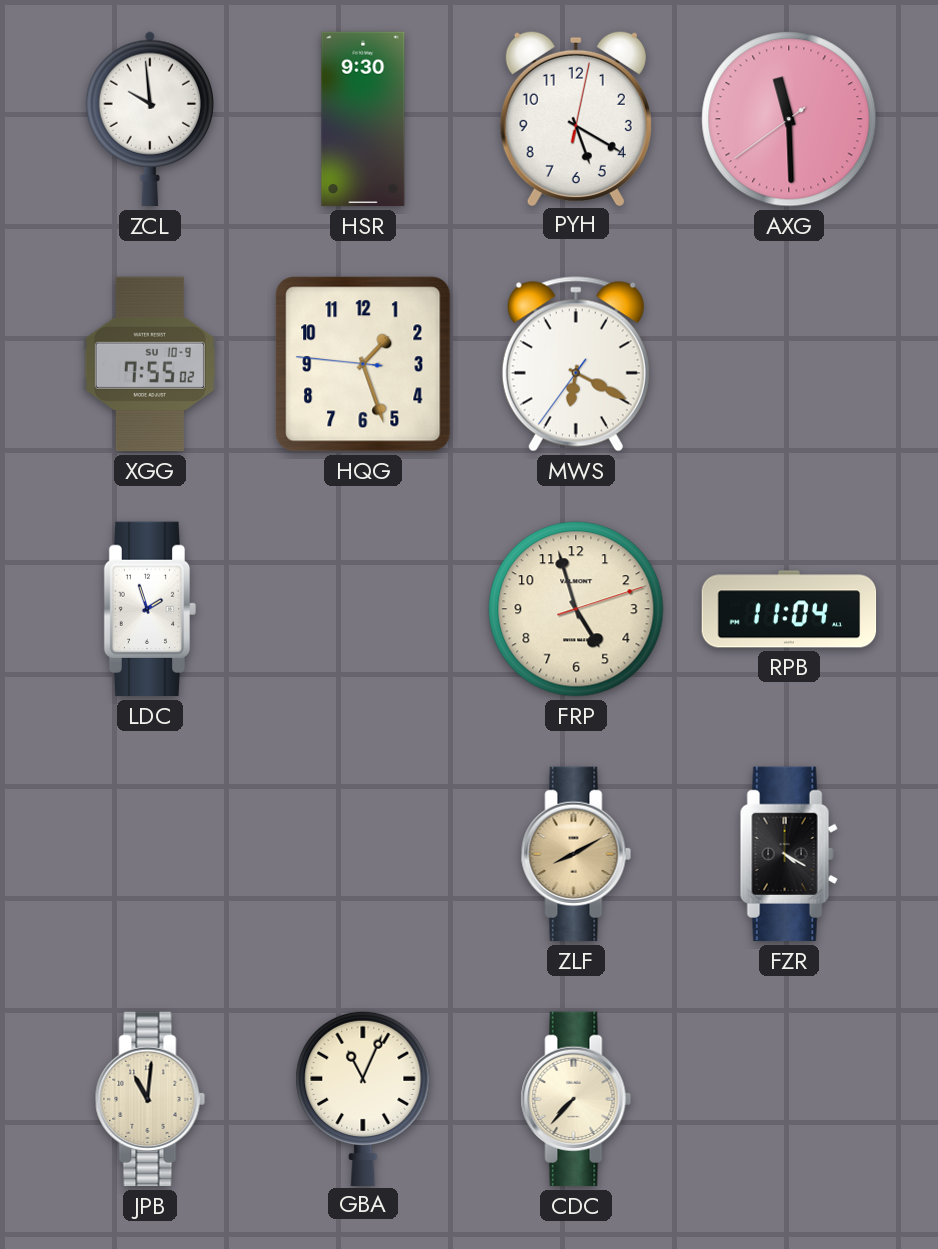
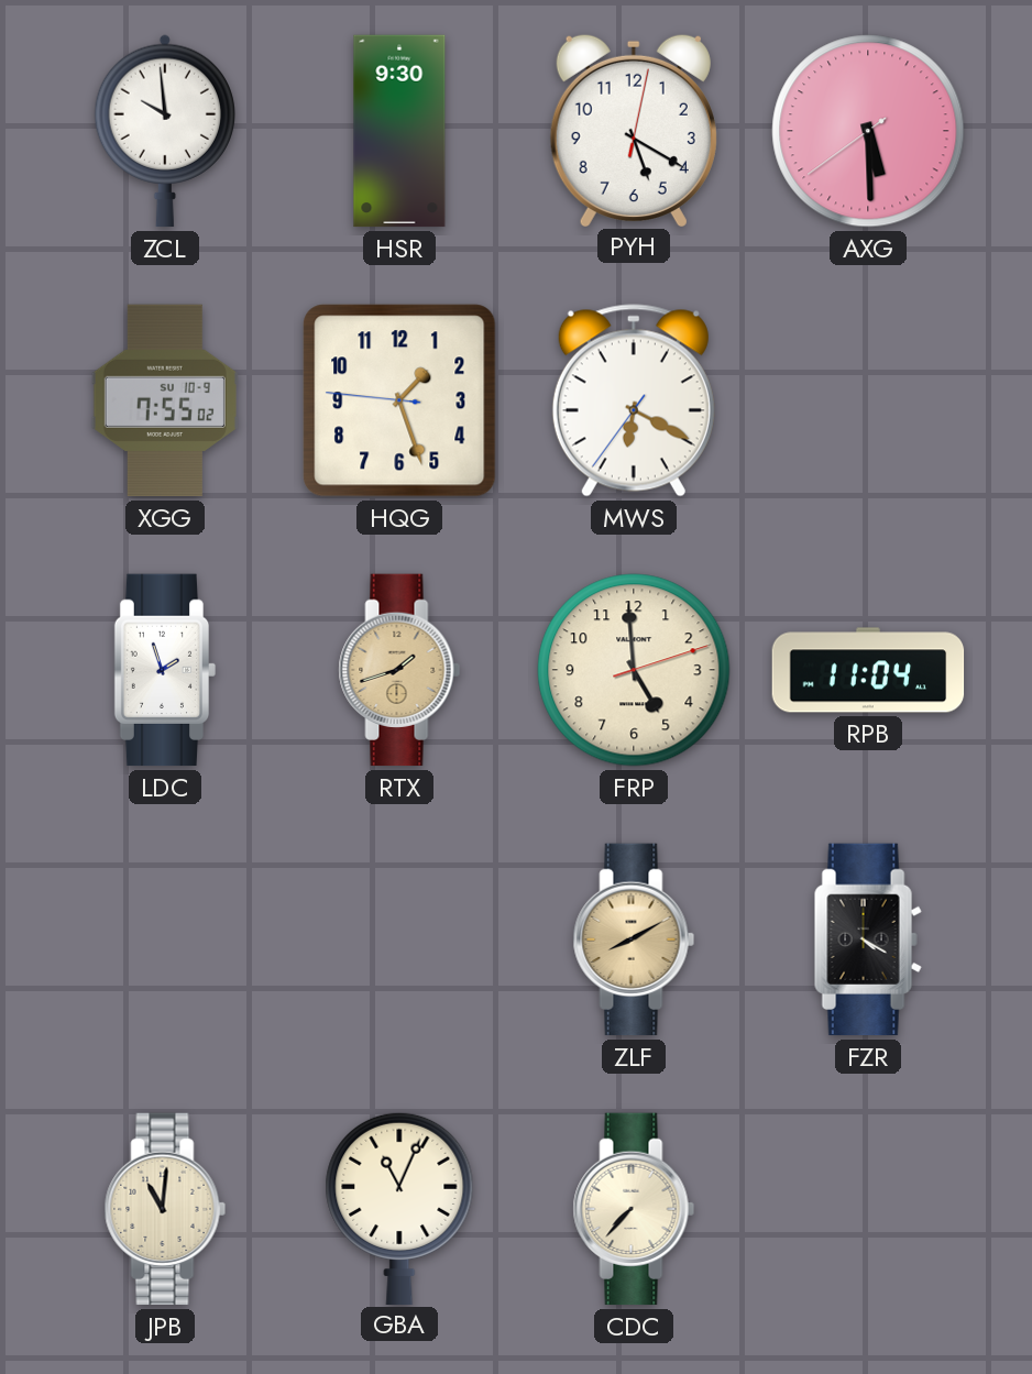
AXG: 11:29 -> 5:29 (868, 131)
RTX: none -> 1:42 (399, 670)
FRP: 4:57 -> 4:59 (634, 670)
